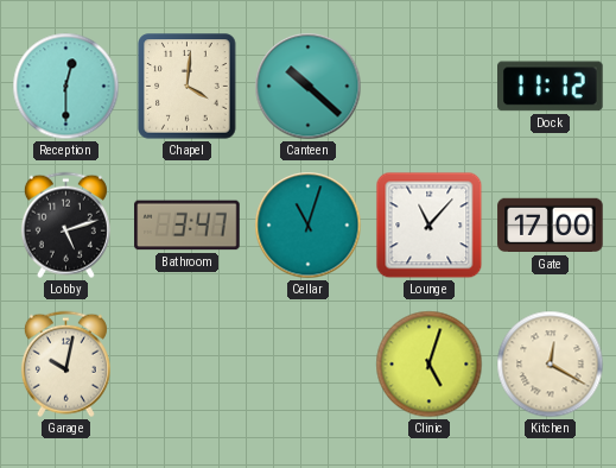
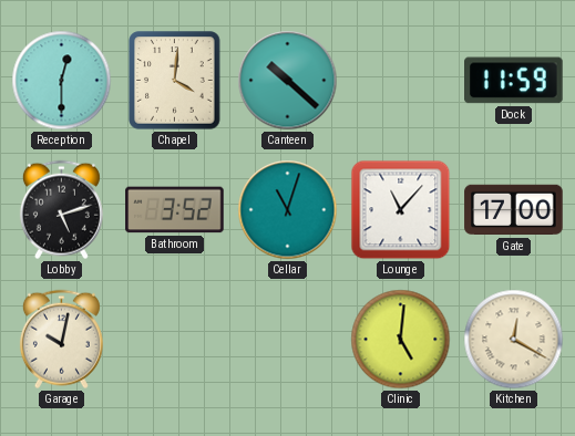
Dock: 11:12 -> 11:59 (514, 81)
Bathroom: 3:47 -> 3:52 (175, 210)
Clinic: 5:03 -> 5:01 (401, 340)
